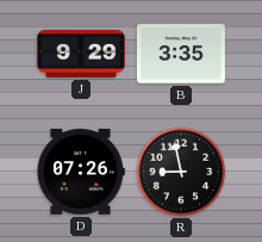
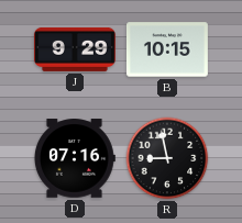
B: 3:35 -> 10:15 (167, 49)
D: 07:26 -> 07:16 (74, 158)
